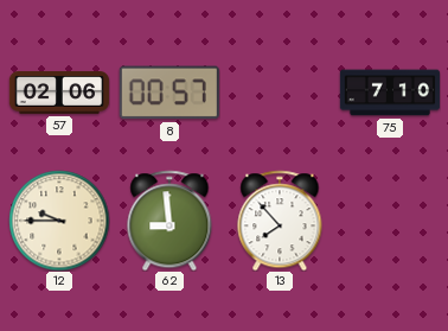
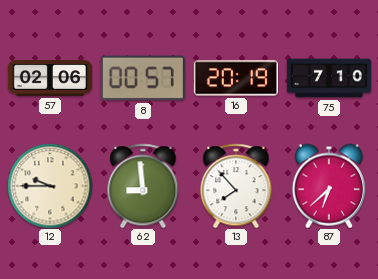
16: none -> 20:19 (235, 78)
87: none -> 6:38 (329, 186)
